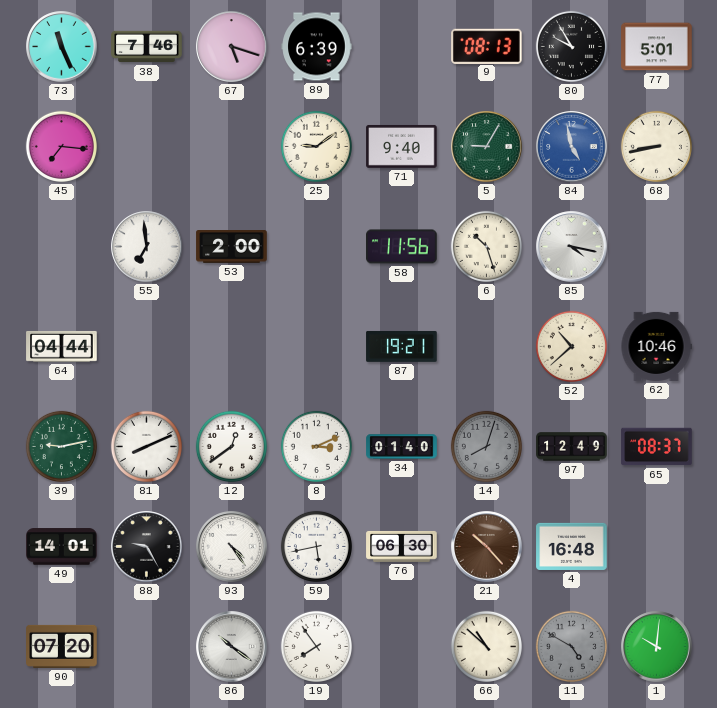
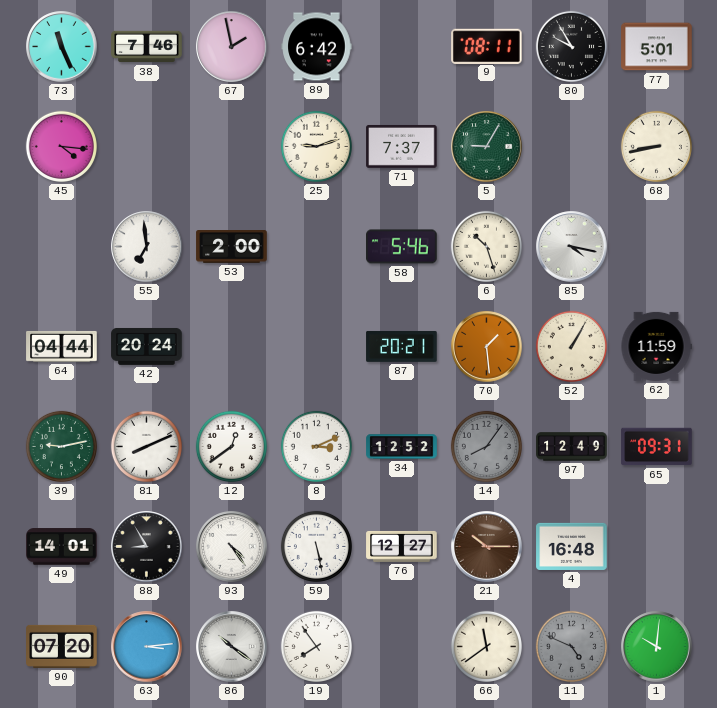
67: 5:18 -> 1:58 (232, 47)
89: 6:39 -> 6:42 (317, 47)
9: 08:13 -> 08:11 (487, 46)
45: 7:16 -> 4:16 (61, 146)
25: 9:09 -> 9:12 (316, 146)
71: 9:40 -> 7:37 (402, 146)
84: 4:58 -> none (572, 147)
58: 11:56 -> 5:46 (402, 247)
42: none -> 20:24 (147, 346)
87: 19:21 -> 20:21 (402, 347)
70: none -> 1:29 (487, 347)
52: 10:38 -> 1:05 (571, 346)
62: 10:46 -> 11:59 (656, 346)
34: 01:40 -> 12:52 (402, 447)
14: 8:03 -> 8:06 (486, 446)
65: 08:37 -> 09:31 (657, 447)
88: 9:25 -> 8:55 (147, 547)
59: 5:43 -> 5:28 (316, 546)
76: 06:30 -> 12:27 (402, 546)
21: 10:23 -> 10:15 (487, 547)
63: none -> 3:14 (147, 647)
66: 10:52 -> 11:39 (486, 646)
11: 4:50 -> 4:49 (571, 646)
